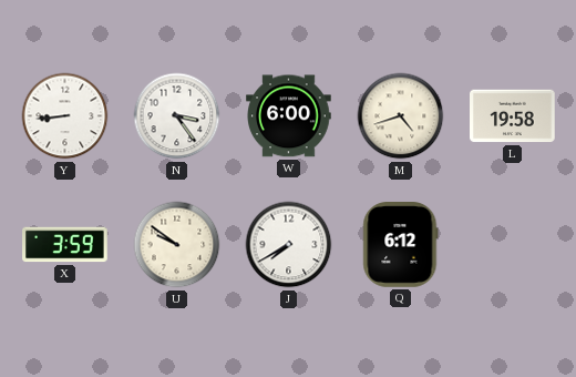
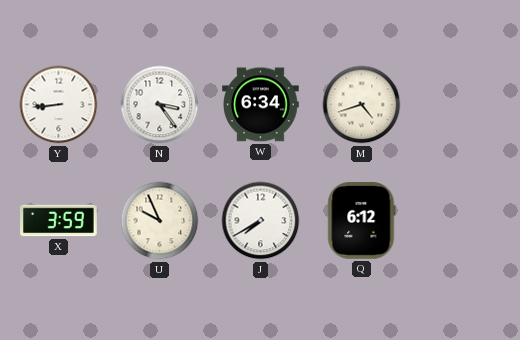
W: 6:00 -> 6:34 (261, 105)
L: 19:58 -> none (513, 116)
U: 9:51 -> 9:56 (160, 221)
